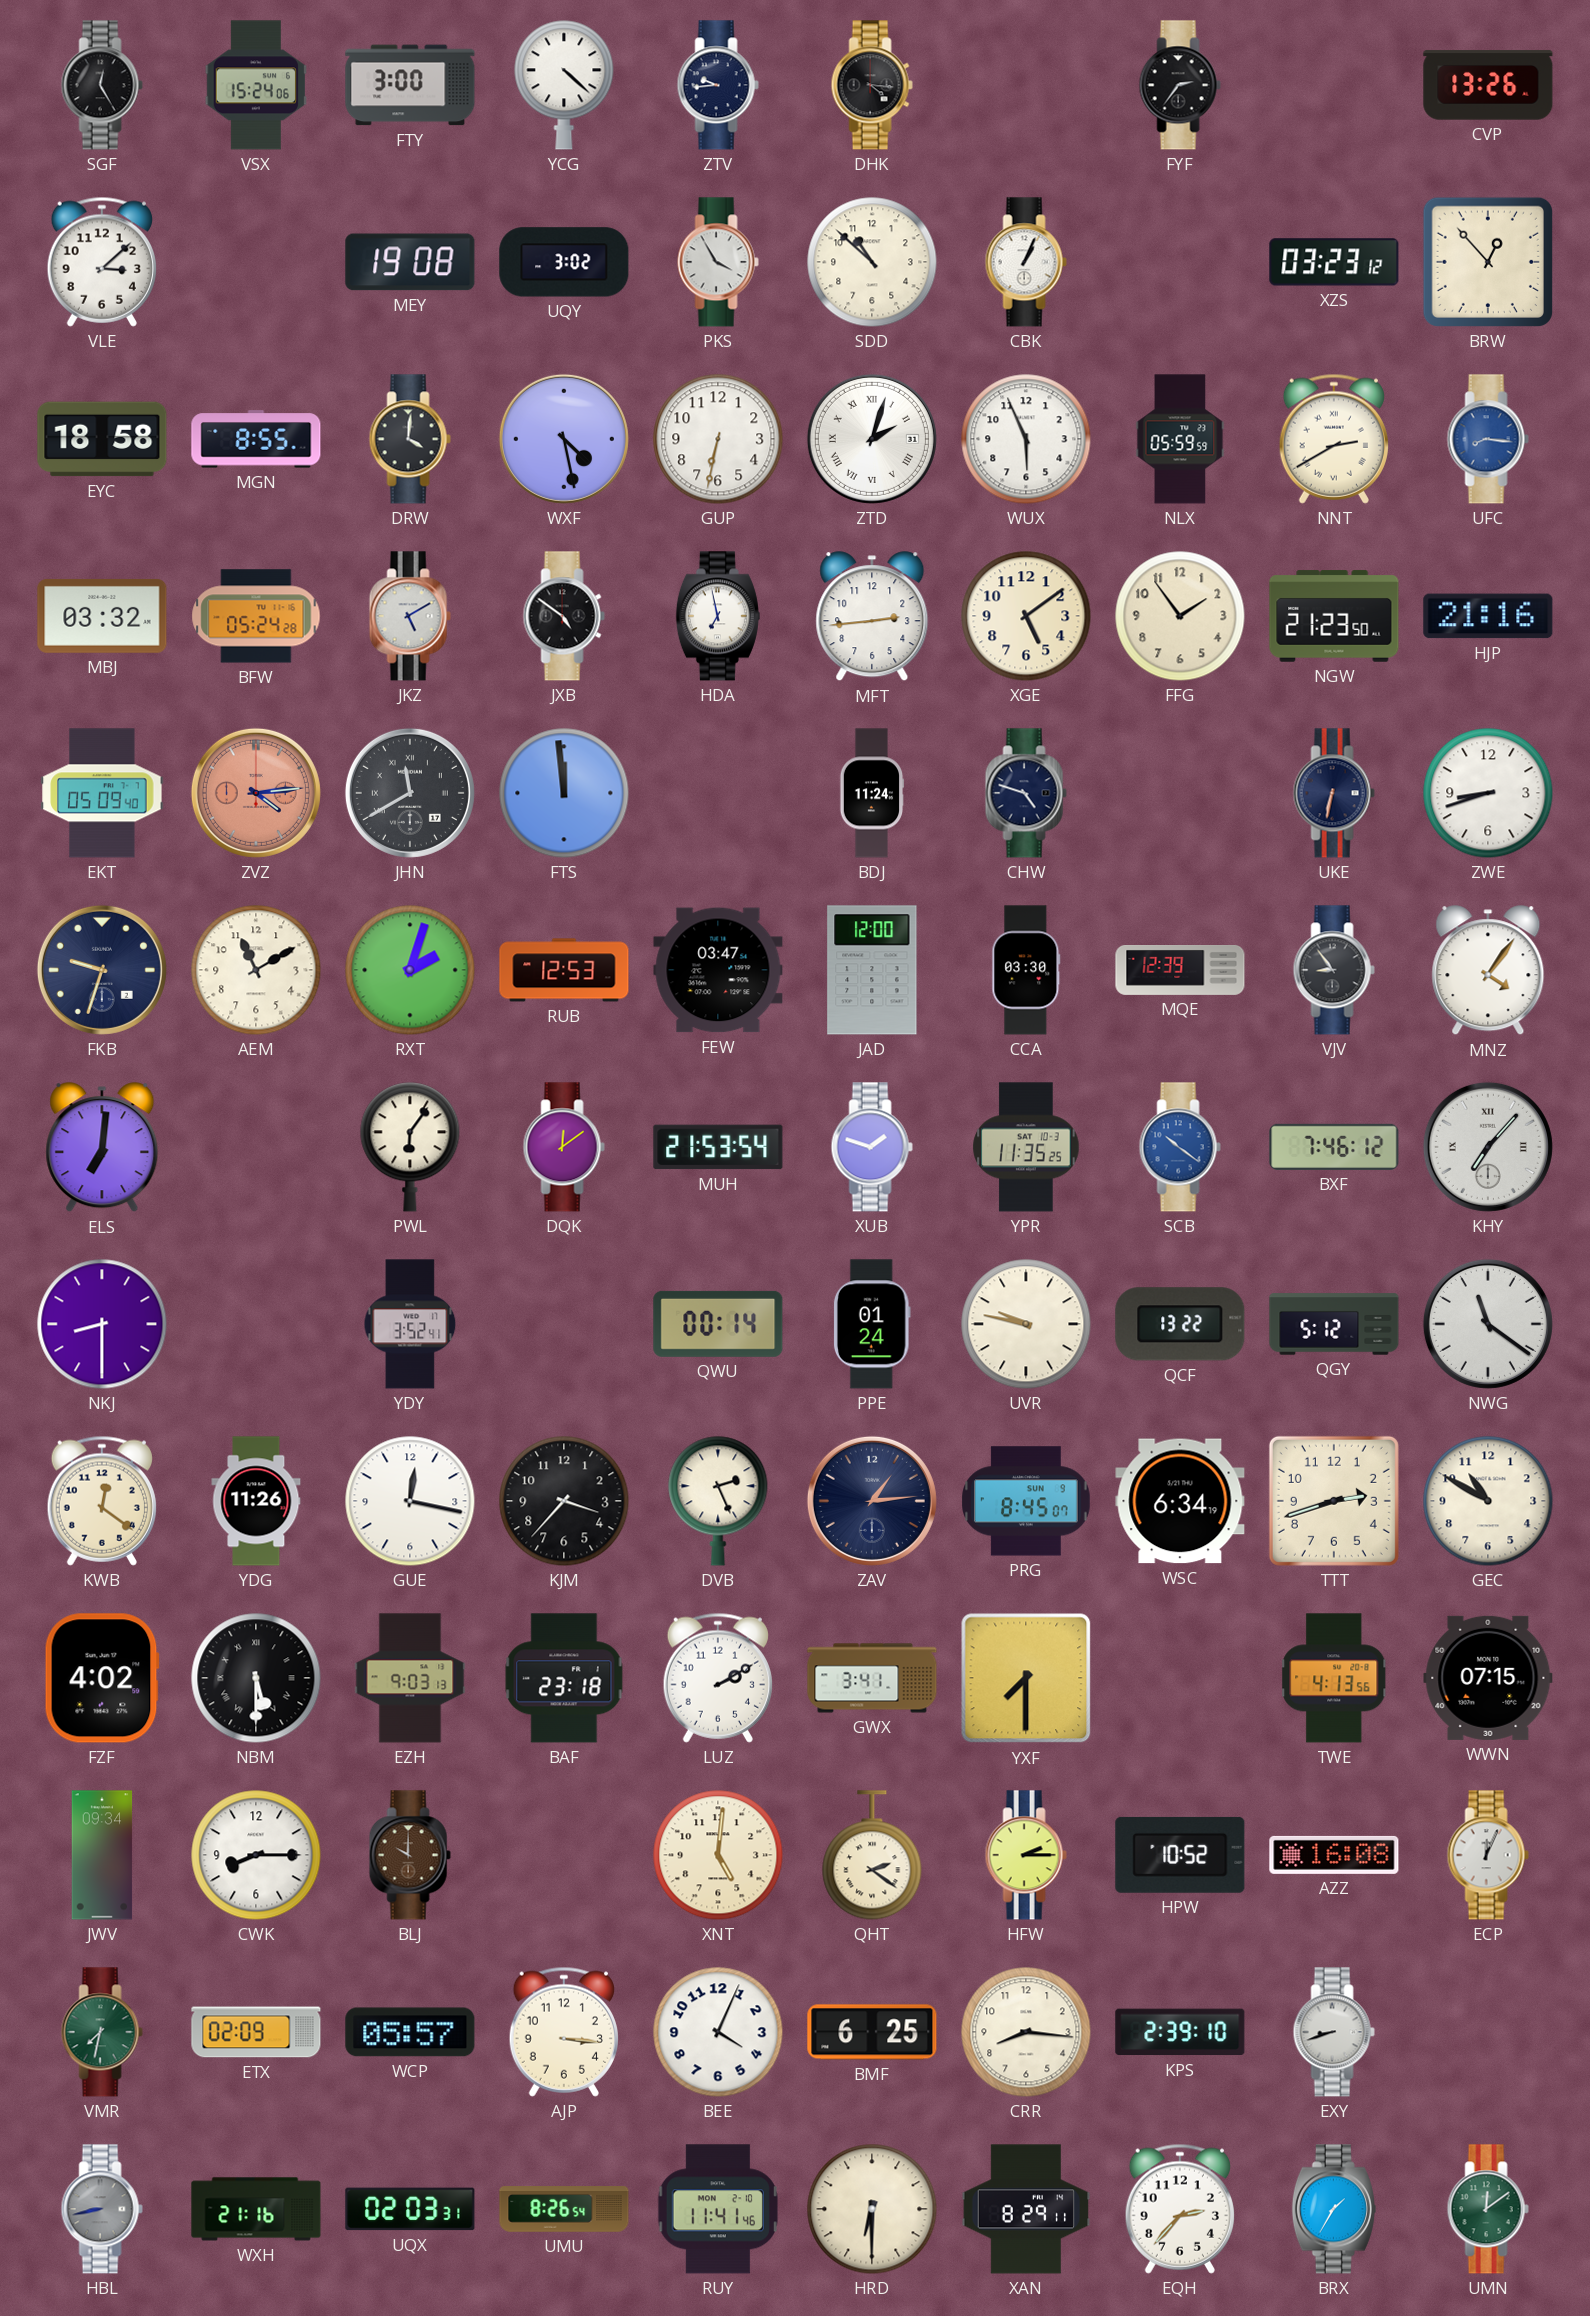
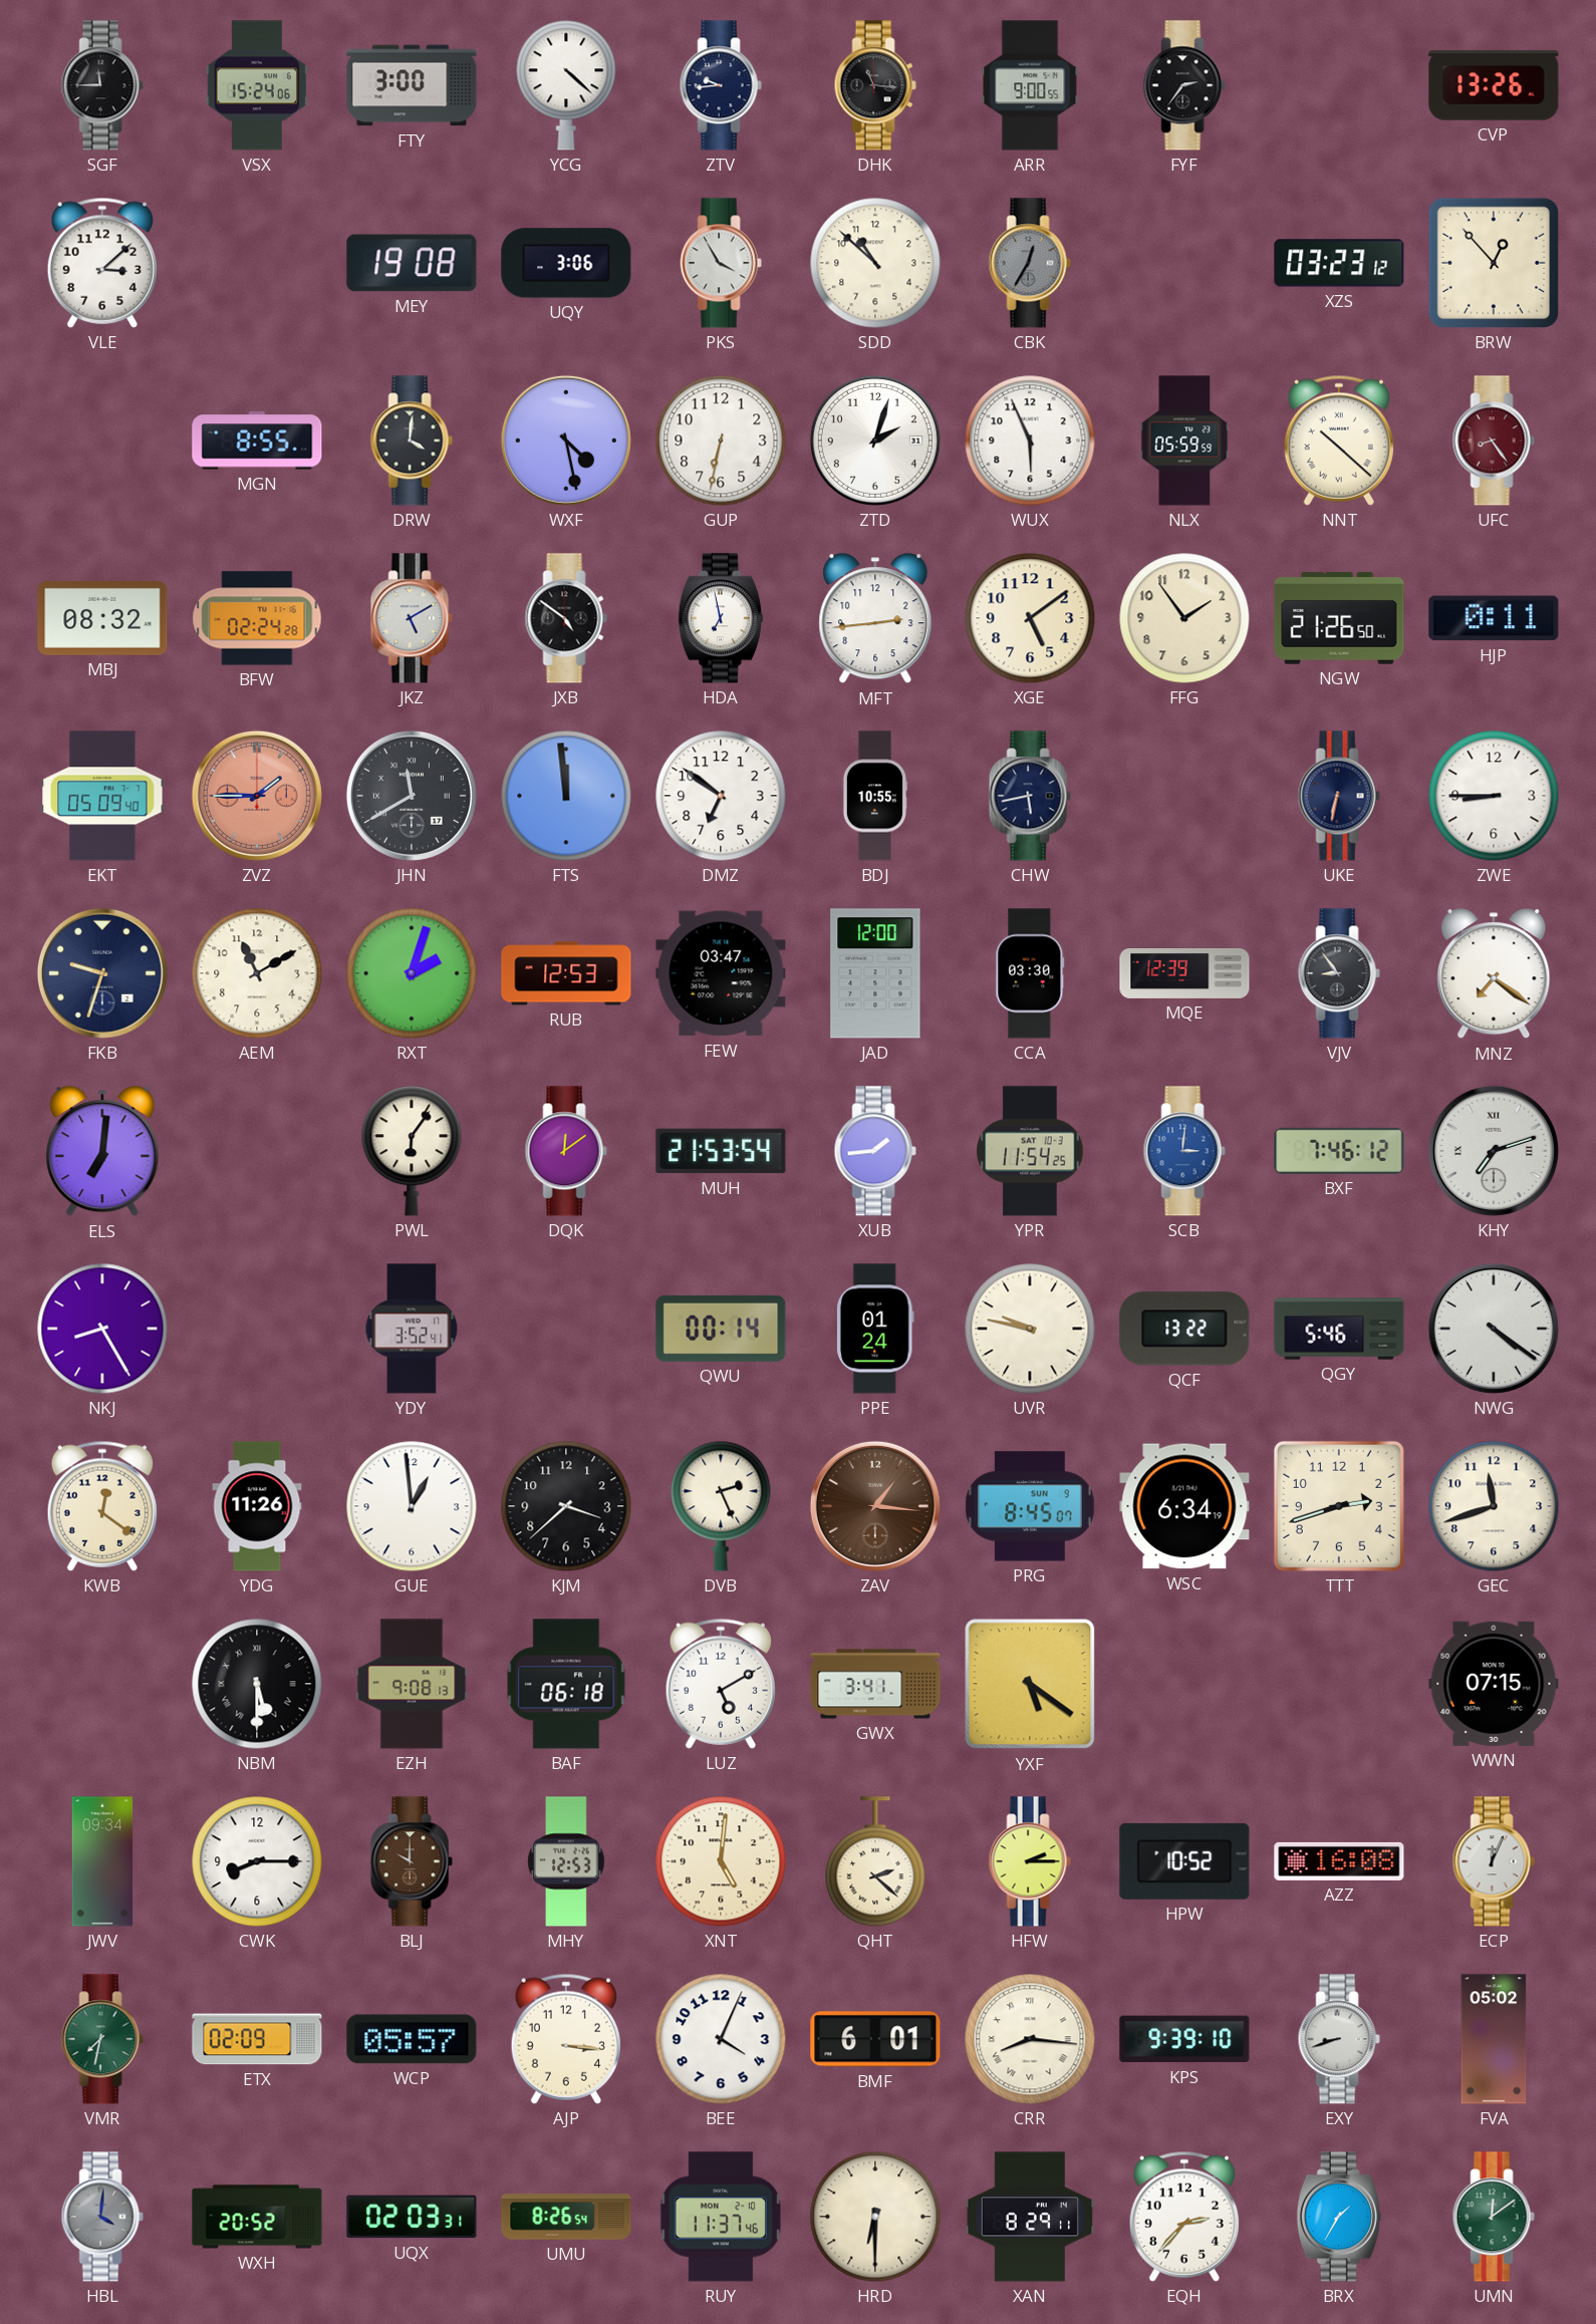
SGF: 12:25 -> 11:45 (102, 85)
DHK: 4:16 -> 11:16 (875, 85)
ARR: none -> 9:00 (1030, 85)
UQY: 3:02 -> 3:06 (566, 263)
CBK: 1:04 -> 12:35 (1030, 263)
CBK dial: white -> grey (1030, 263)
EYC: 18:58 -> none (102, 439)
ZTD numerals: Roman -> Arabic (875, 441)
NNT: 2:40 -> 10:22 (1339, 441)
UFC: 8:16 -> 8:24 (1494, 441)
UFC dial: blue -> burgundy (1494, 441)
MBJ: 03:32 -> 08:32 (102, 618)
BFW: 05:24 -> 02:24 (257, 618)
NGW: 21:23 -> 21:26 (1339, 618)
HJP: 21:16 -> 0:11 (1494, 618)
ZVZ: 4:14 -> 1:45 (257, 796)
DMZ: none -> 6:51 (721, 796)
BDJ: 11:24 -> 10:55 (875, 796)
CHW: 4:48 -> 5:43 (1030, 796)
ZWE: 8:42 -> 8:45 (1494, 796)
MNZ: 4:06 -> 7:21 (1494, 974)
XUB: 1:48 -> 1:44 (875, 1151)
YPR: 11:35 -> 11:54 (1030, 1151)
SCB: 10:21 -> 3:01 (1184, 1151)
KHY: 7:07 -> 7:12 (1494, 1151)
NKJ: 8:30 -> 8:25 (102, 1329)
QGY: 5:12 -> 5:46 (1339, 1329)
NWG: 11:21 -> 4:21 (1494, 1329)
GUE: 12:17 -> 12:59 (412, 1506)
KJM: 3:37 -> 3:38 (566, 1506)
ZAV: 1:14 -> 1:16 (875, 1506)
ZAV dial: navy -> brown (875, 1506)
GEC: 10:50 -> 11:42 (1494, 1506)
FZF: 4:02 -> none (102, 1678)
EZH: 9:03 -> 9:08 (412, 1684)
BAF: 23:18 -> 06:18 (566, 1684)
LUZ: 2:10 -> 5:10 (721, 1684)
YXF: 7:30 -> 5:21 (1030, 1684)
TWE: 4:13 -> none (1334, 1678)
MHY: none -> 12:53 (566, 1861)
QHT: 2:21 -> 2:22 (875, 1861)
BMF: 6:25 -> 6:01 (875, 2039)
CRR numerals: Arabic -> Roman (1030, 2039)
KPS: 2:39 -> 9:39 (1184, 2039)
FVA: none -> 05:02 (1494, 2039)
HBL: 8:43 -> 4:01 (102, 2217)
WXH: 21:16 -> 20:52 (257, 2217)
RUY: 11:41 -> 11:37 (721, 2217)
